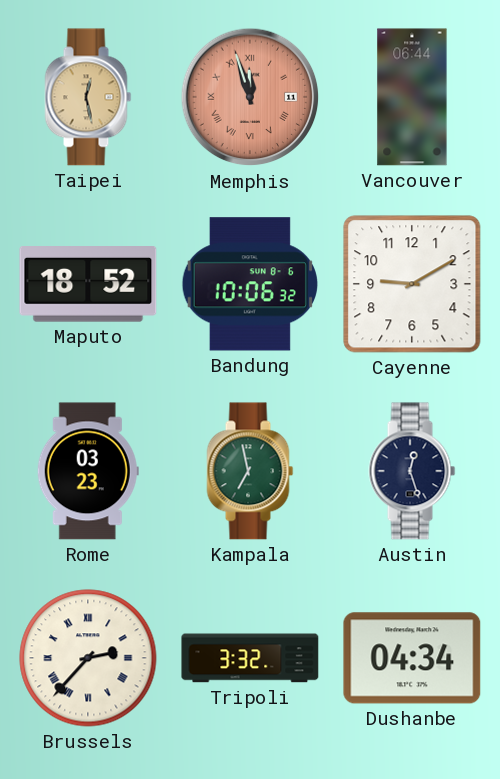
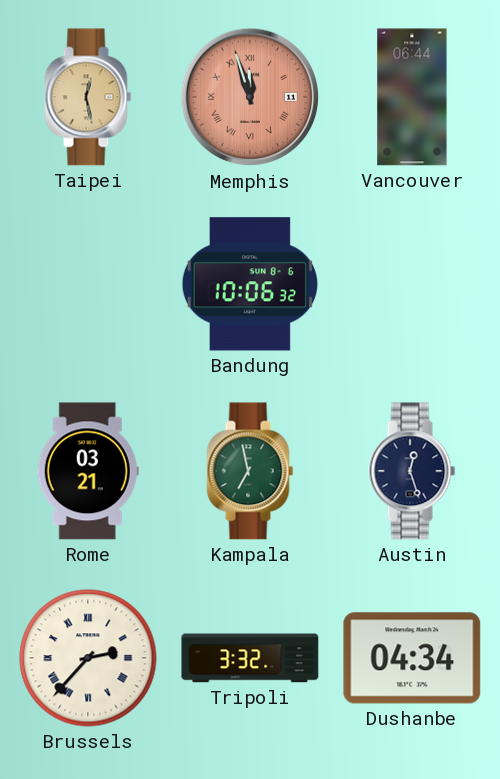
Maputo: 18:52 -> none (88, 285)
Cayenne: 9:10 -> none (412, 284)
Rome: 03:23 -> 03:21 (88, 471)
